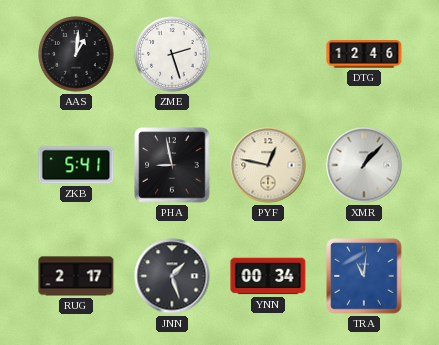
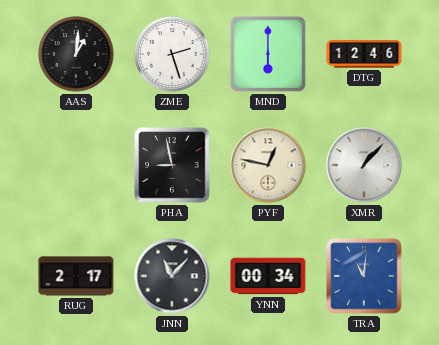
MND: none -> 6:00 (268, 54)
ZKB: 5:41 -> none (76, 165)
JNN: 1:27 -> 11:07 (172, 276)
